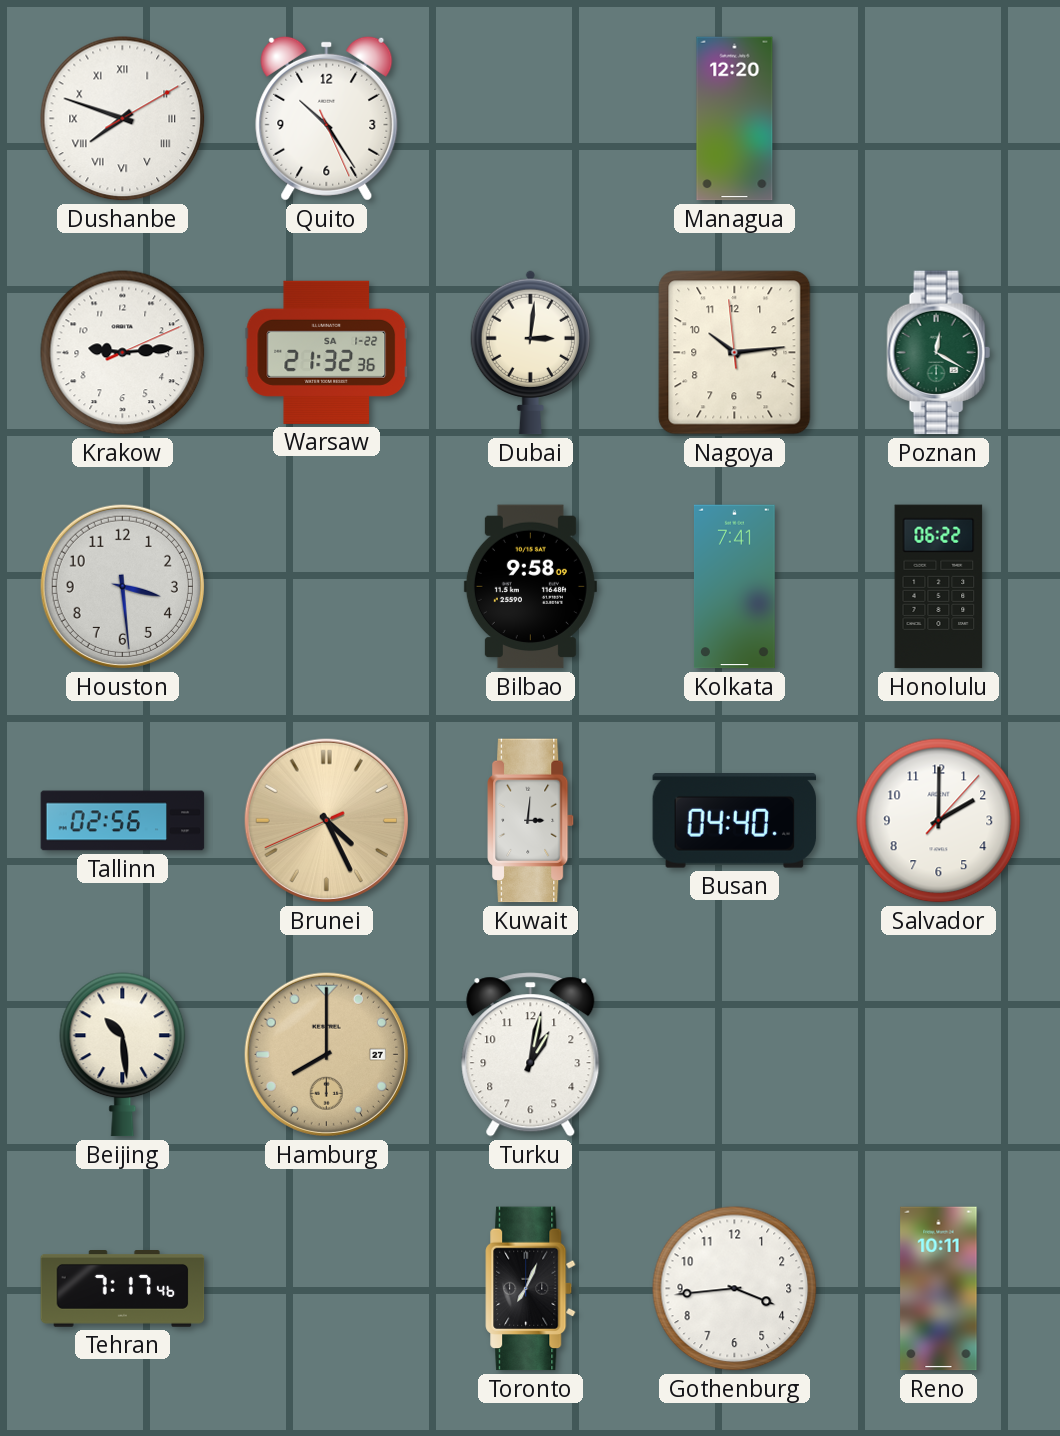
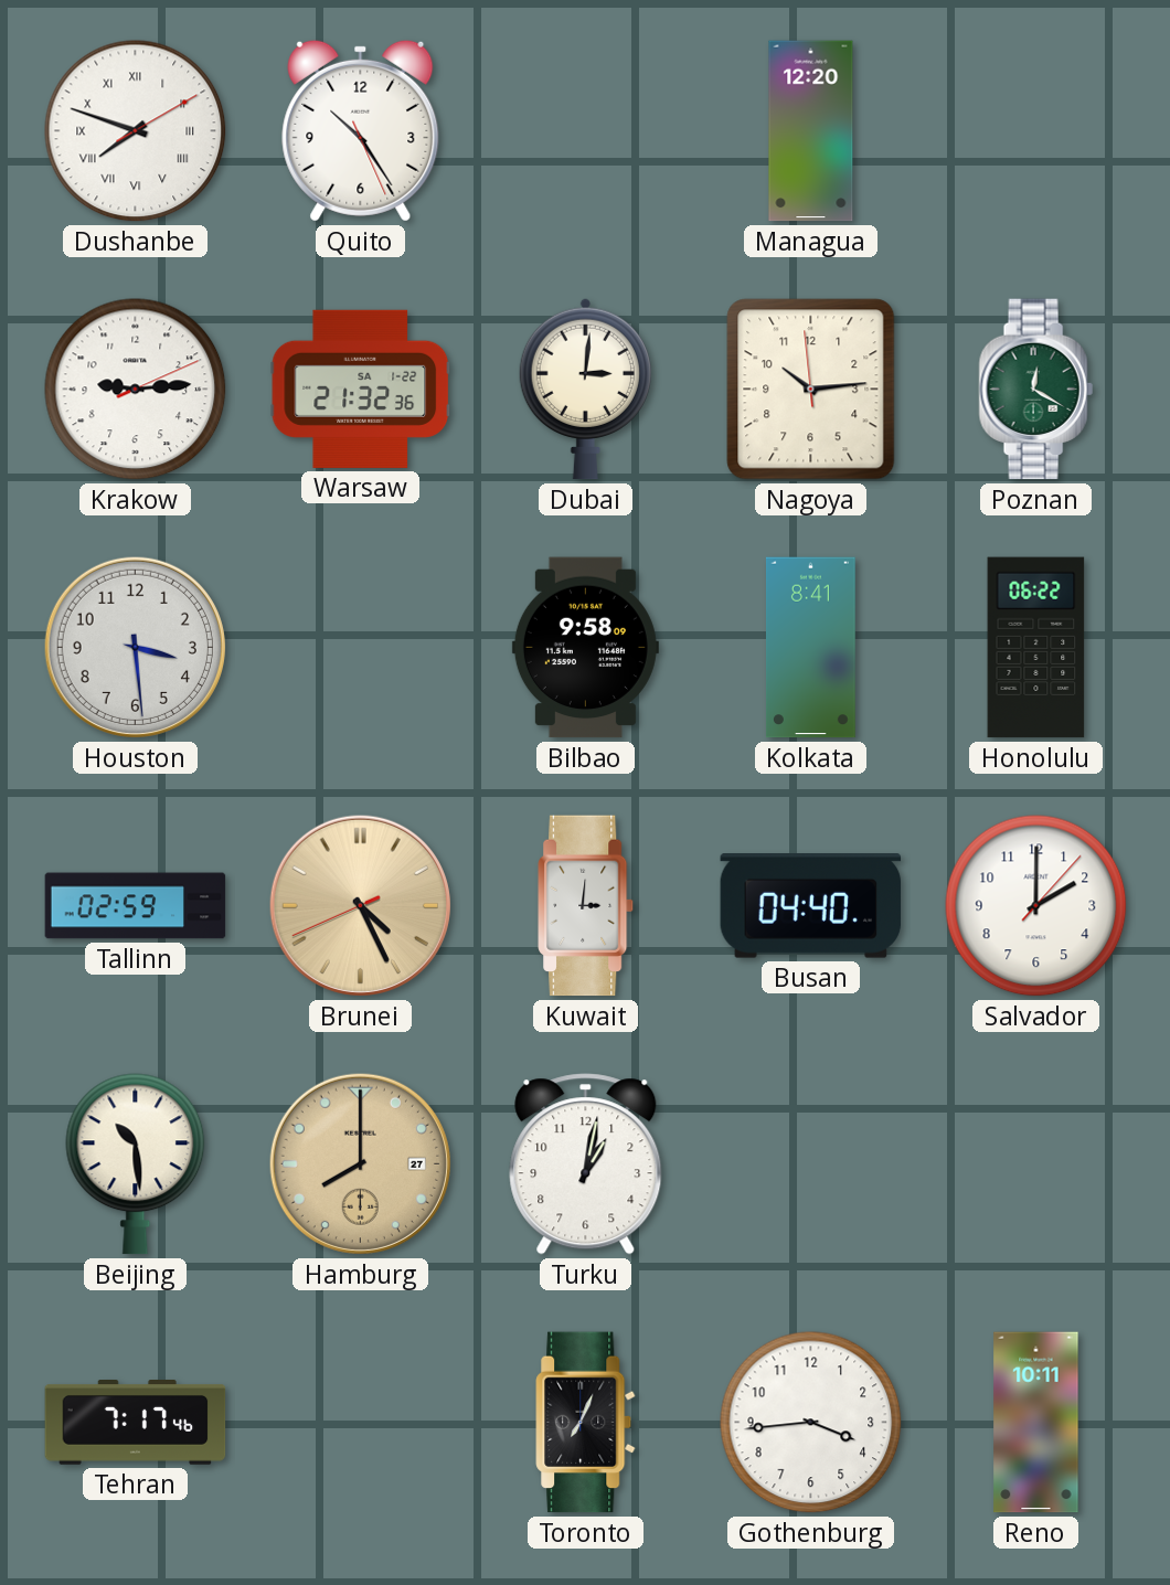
Kolkata: 7:41 -> 8:41 (810, 648)
Tallinn: 02:56 -> 02:59 (136, 906)
